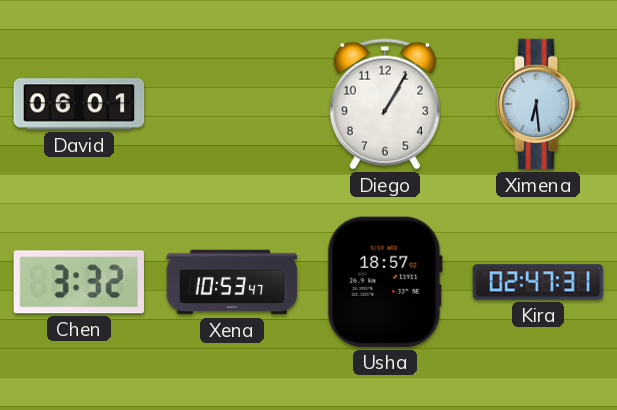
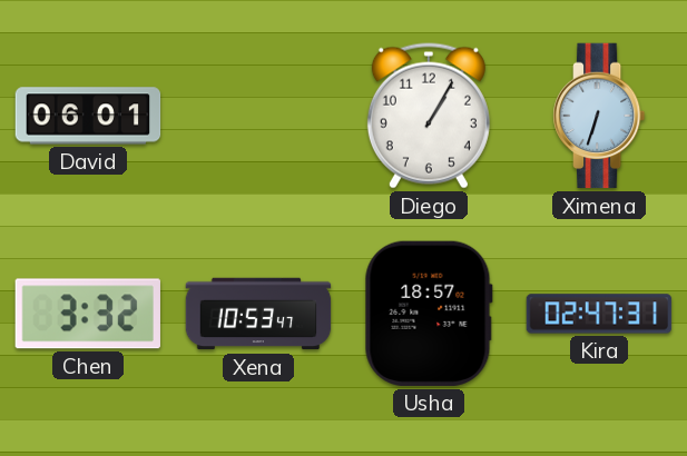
Ximena: 6:29 -> 6:33 (599, 116)
